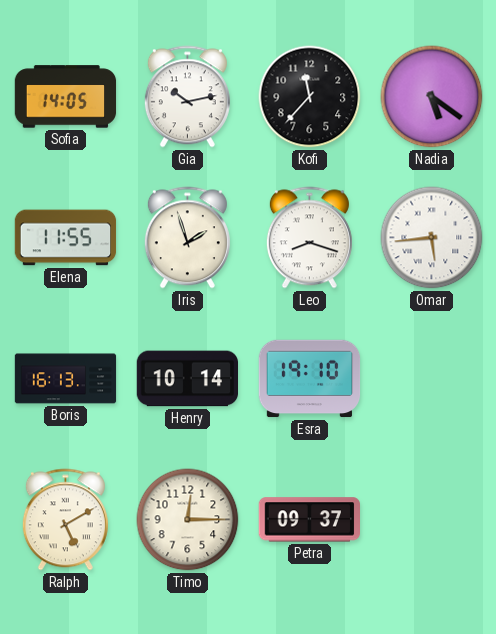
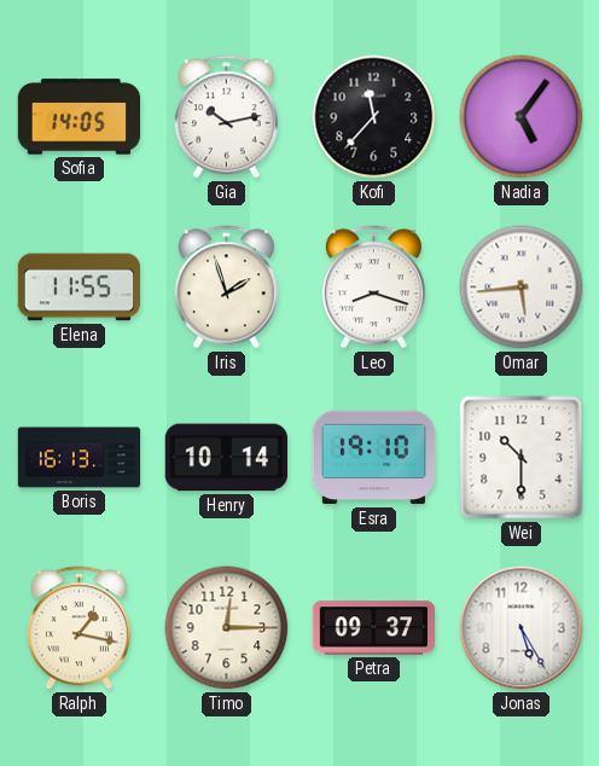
Nadia: 5:21 -> 5:06 (522, 117)
Wei: none -> 10:30 (522, 458)
Ralph: 5:10 -> 1:17 (78, 628)
Jonas: none -> 5:25 (522, 628)
